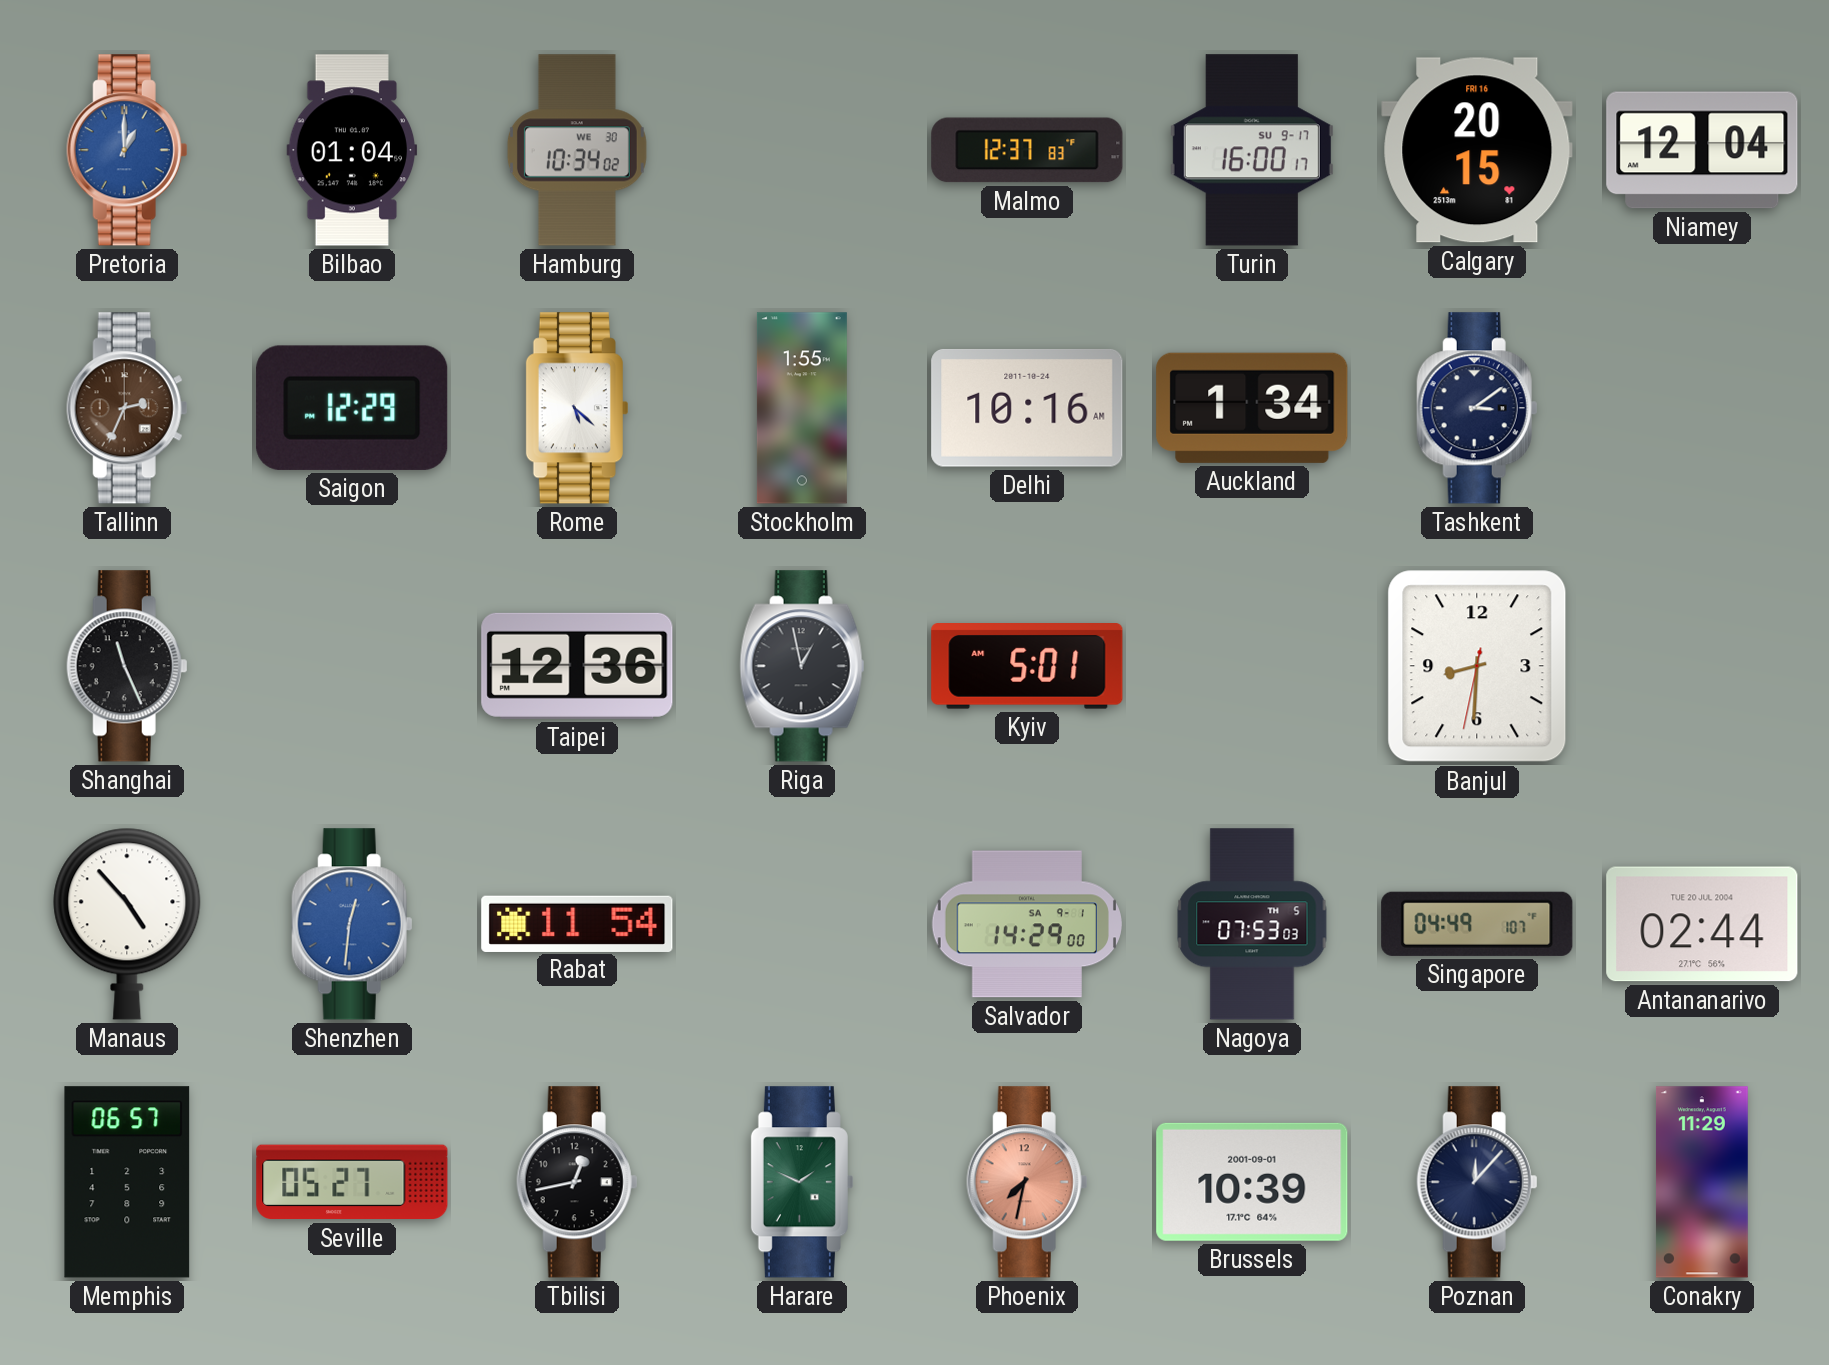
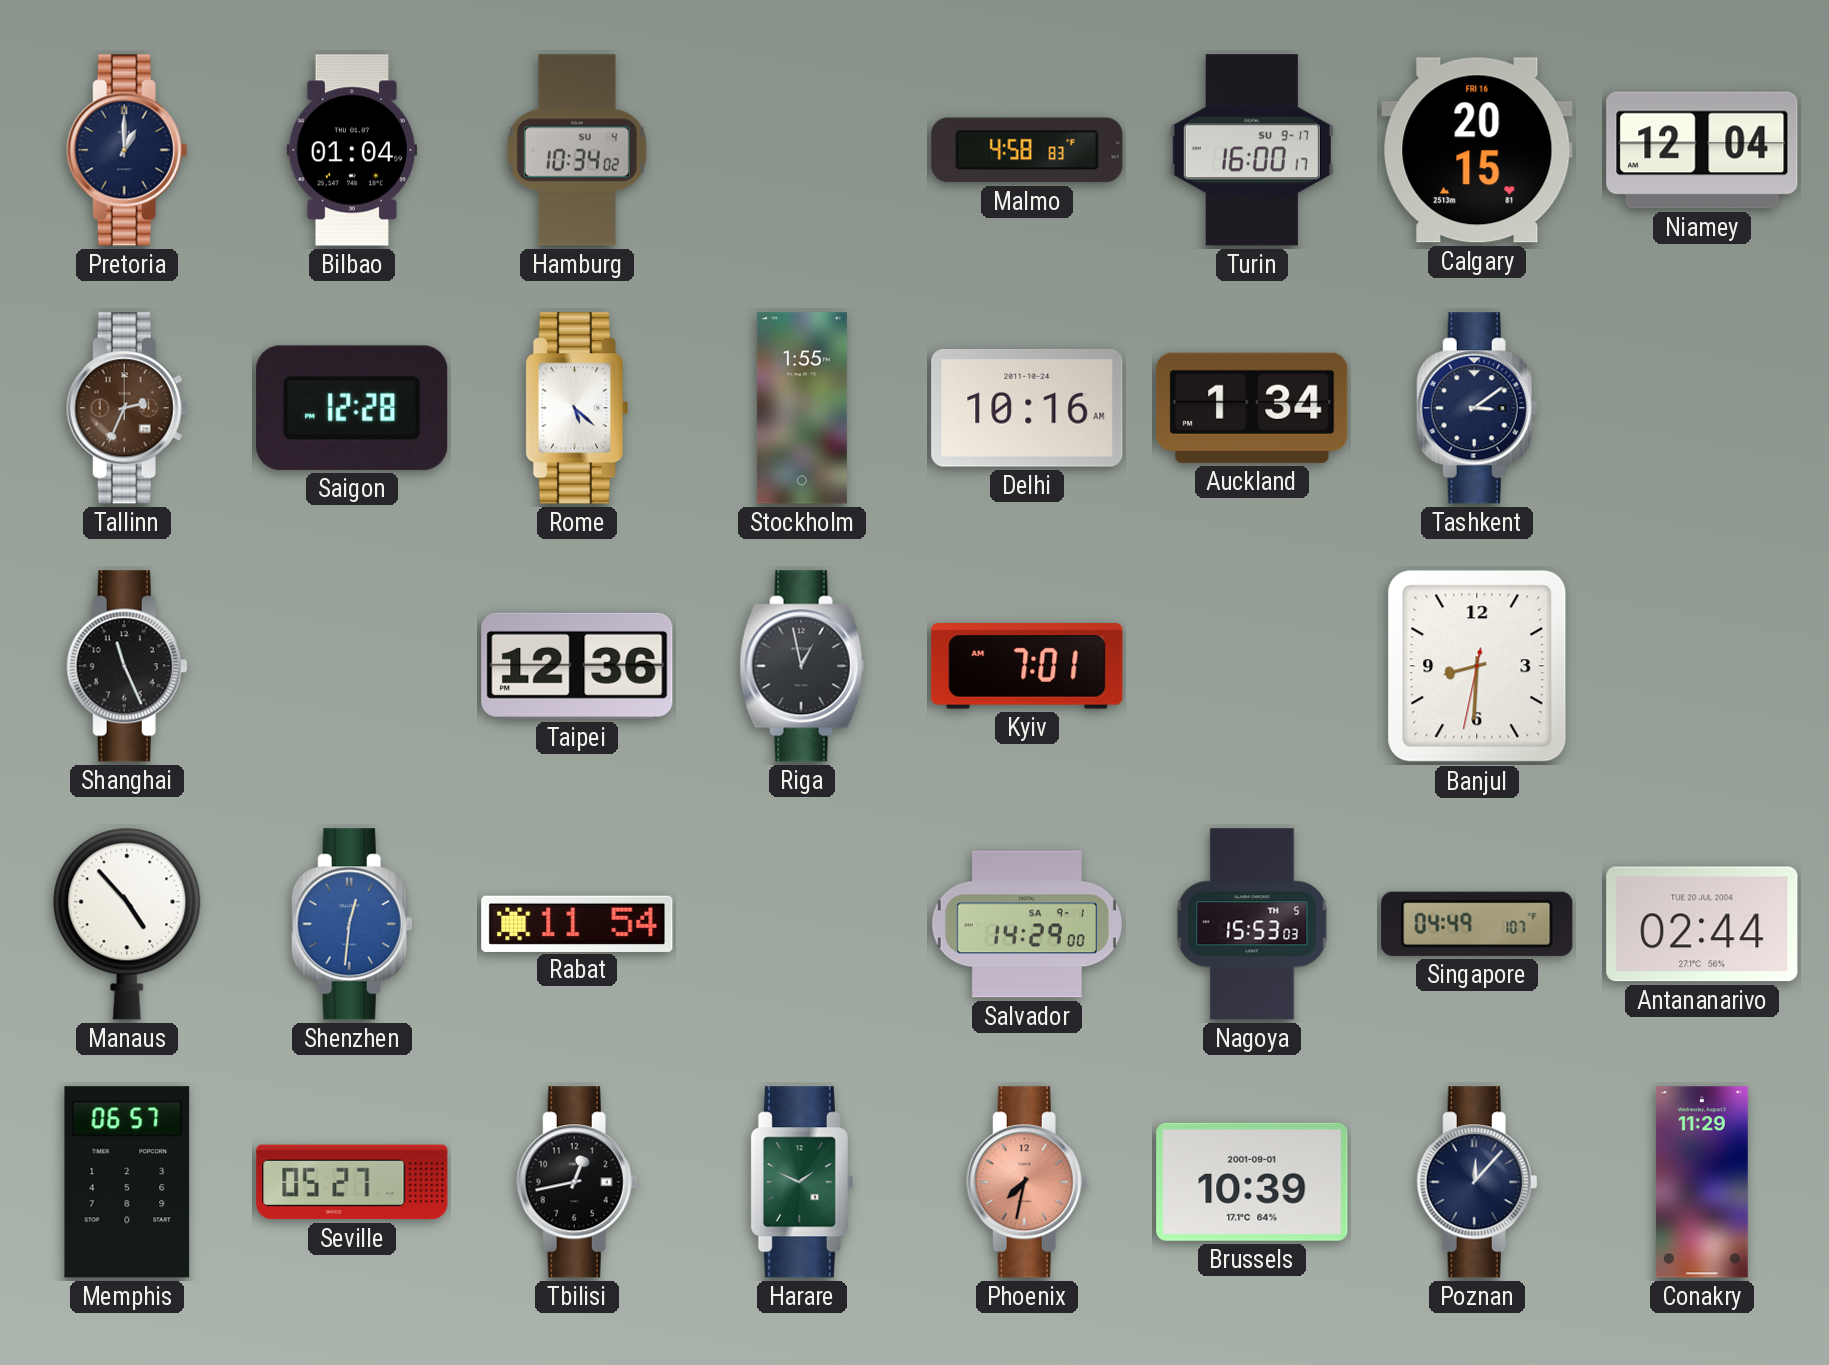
Pretoria dial: blue -> navy (127, 150)
Hamburg date: WE 30 -> SU 4 (577, 150)
Malmo: 12:37 -> 4:58 (1027, 150)
Saigon: 12:29 -> 12:28 (352, 408)
Kyiv: 5:01 -> 7:01 (1027, 667)
Nagoya: 07:53 -> 15:53 (1252, 924)
